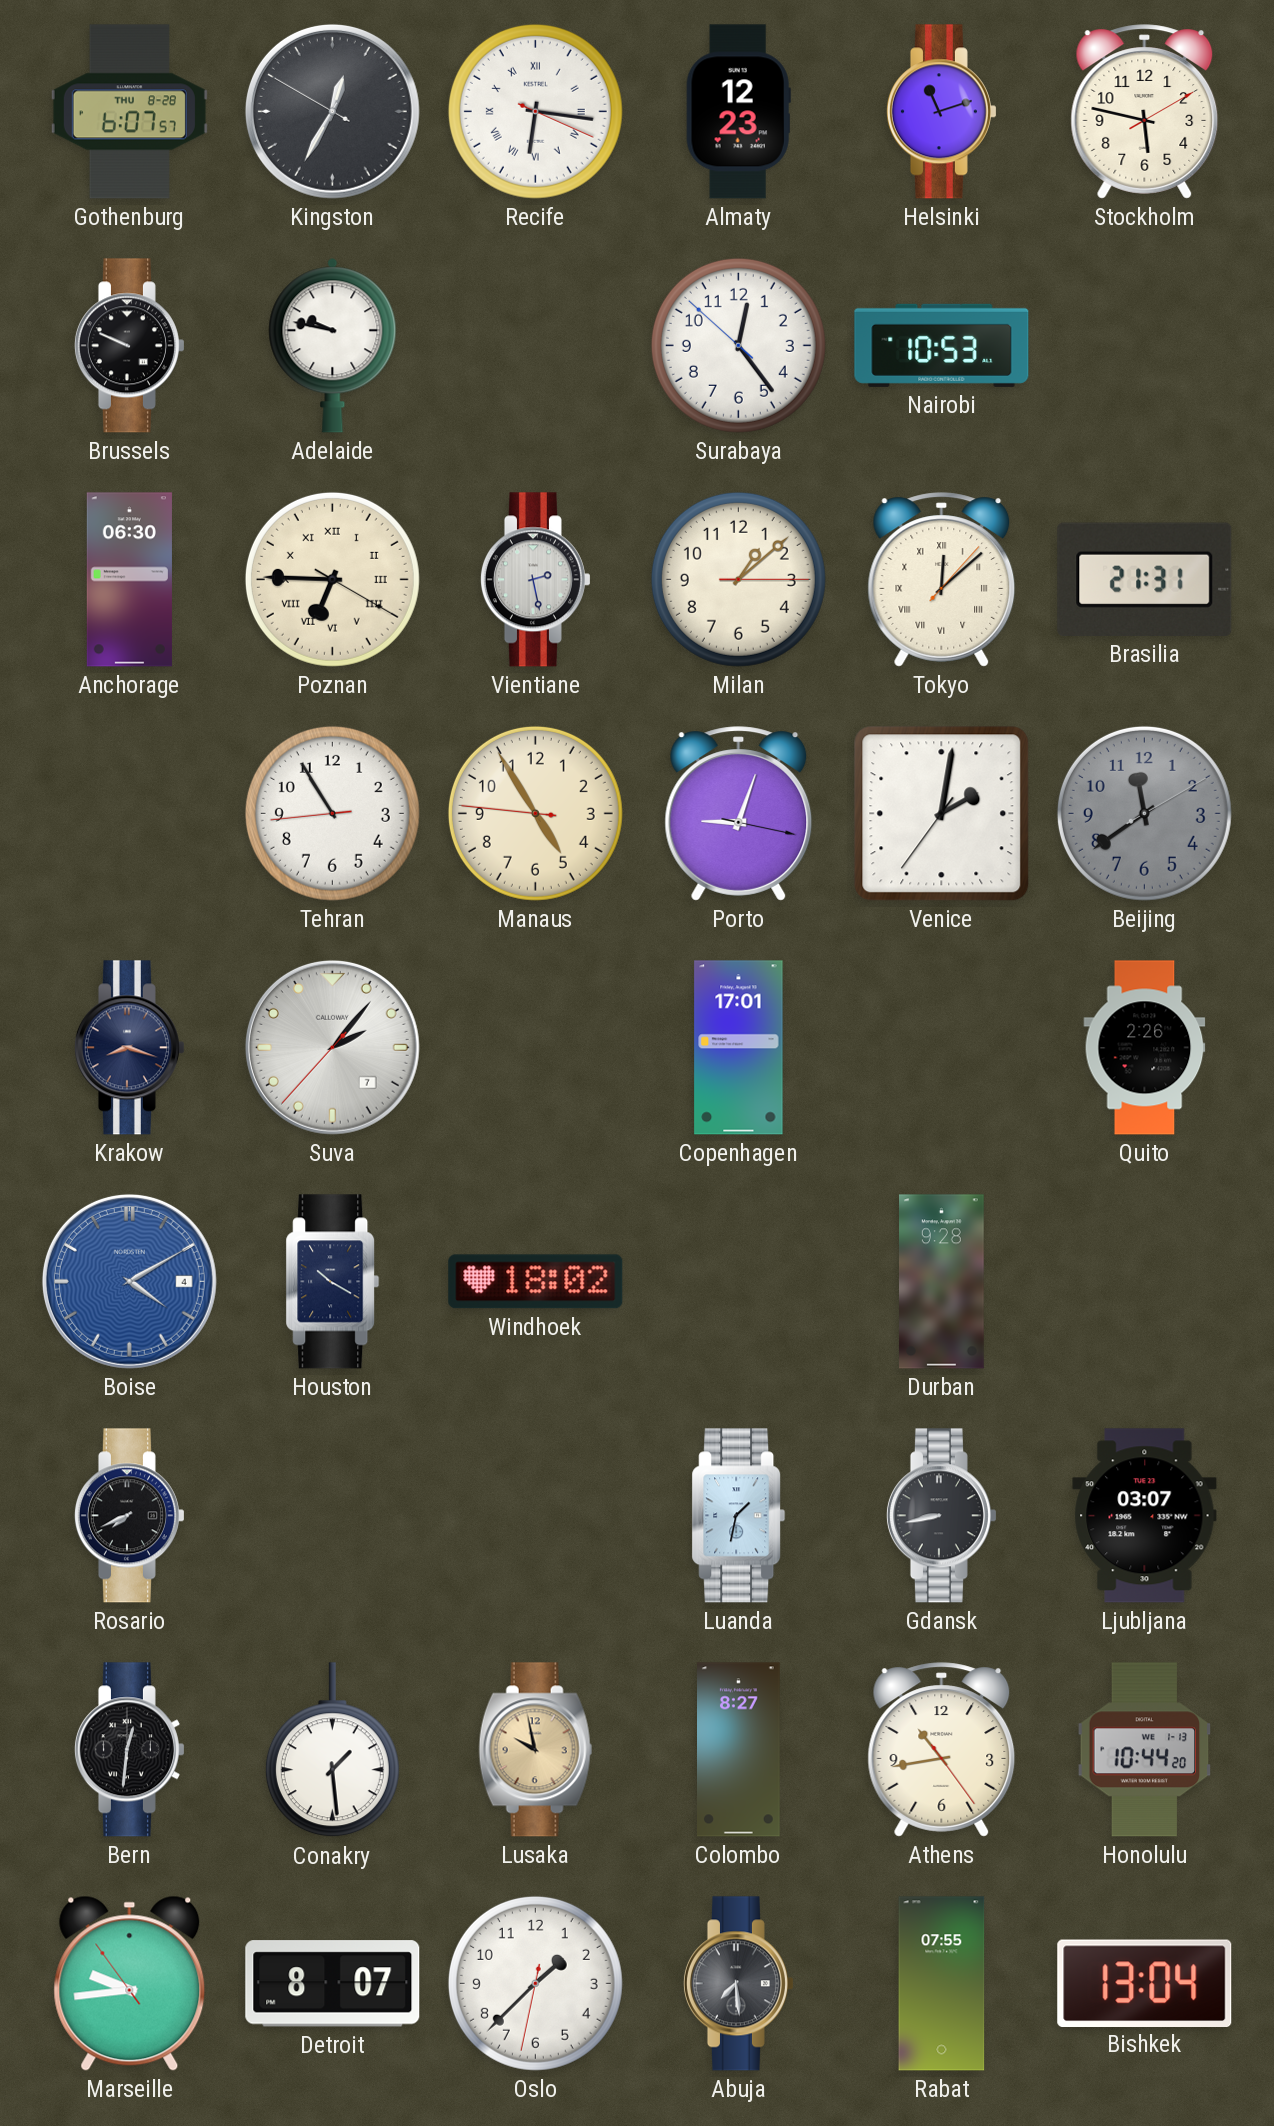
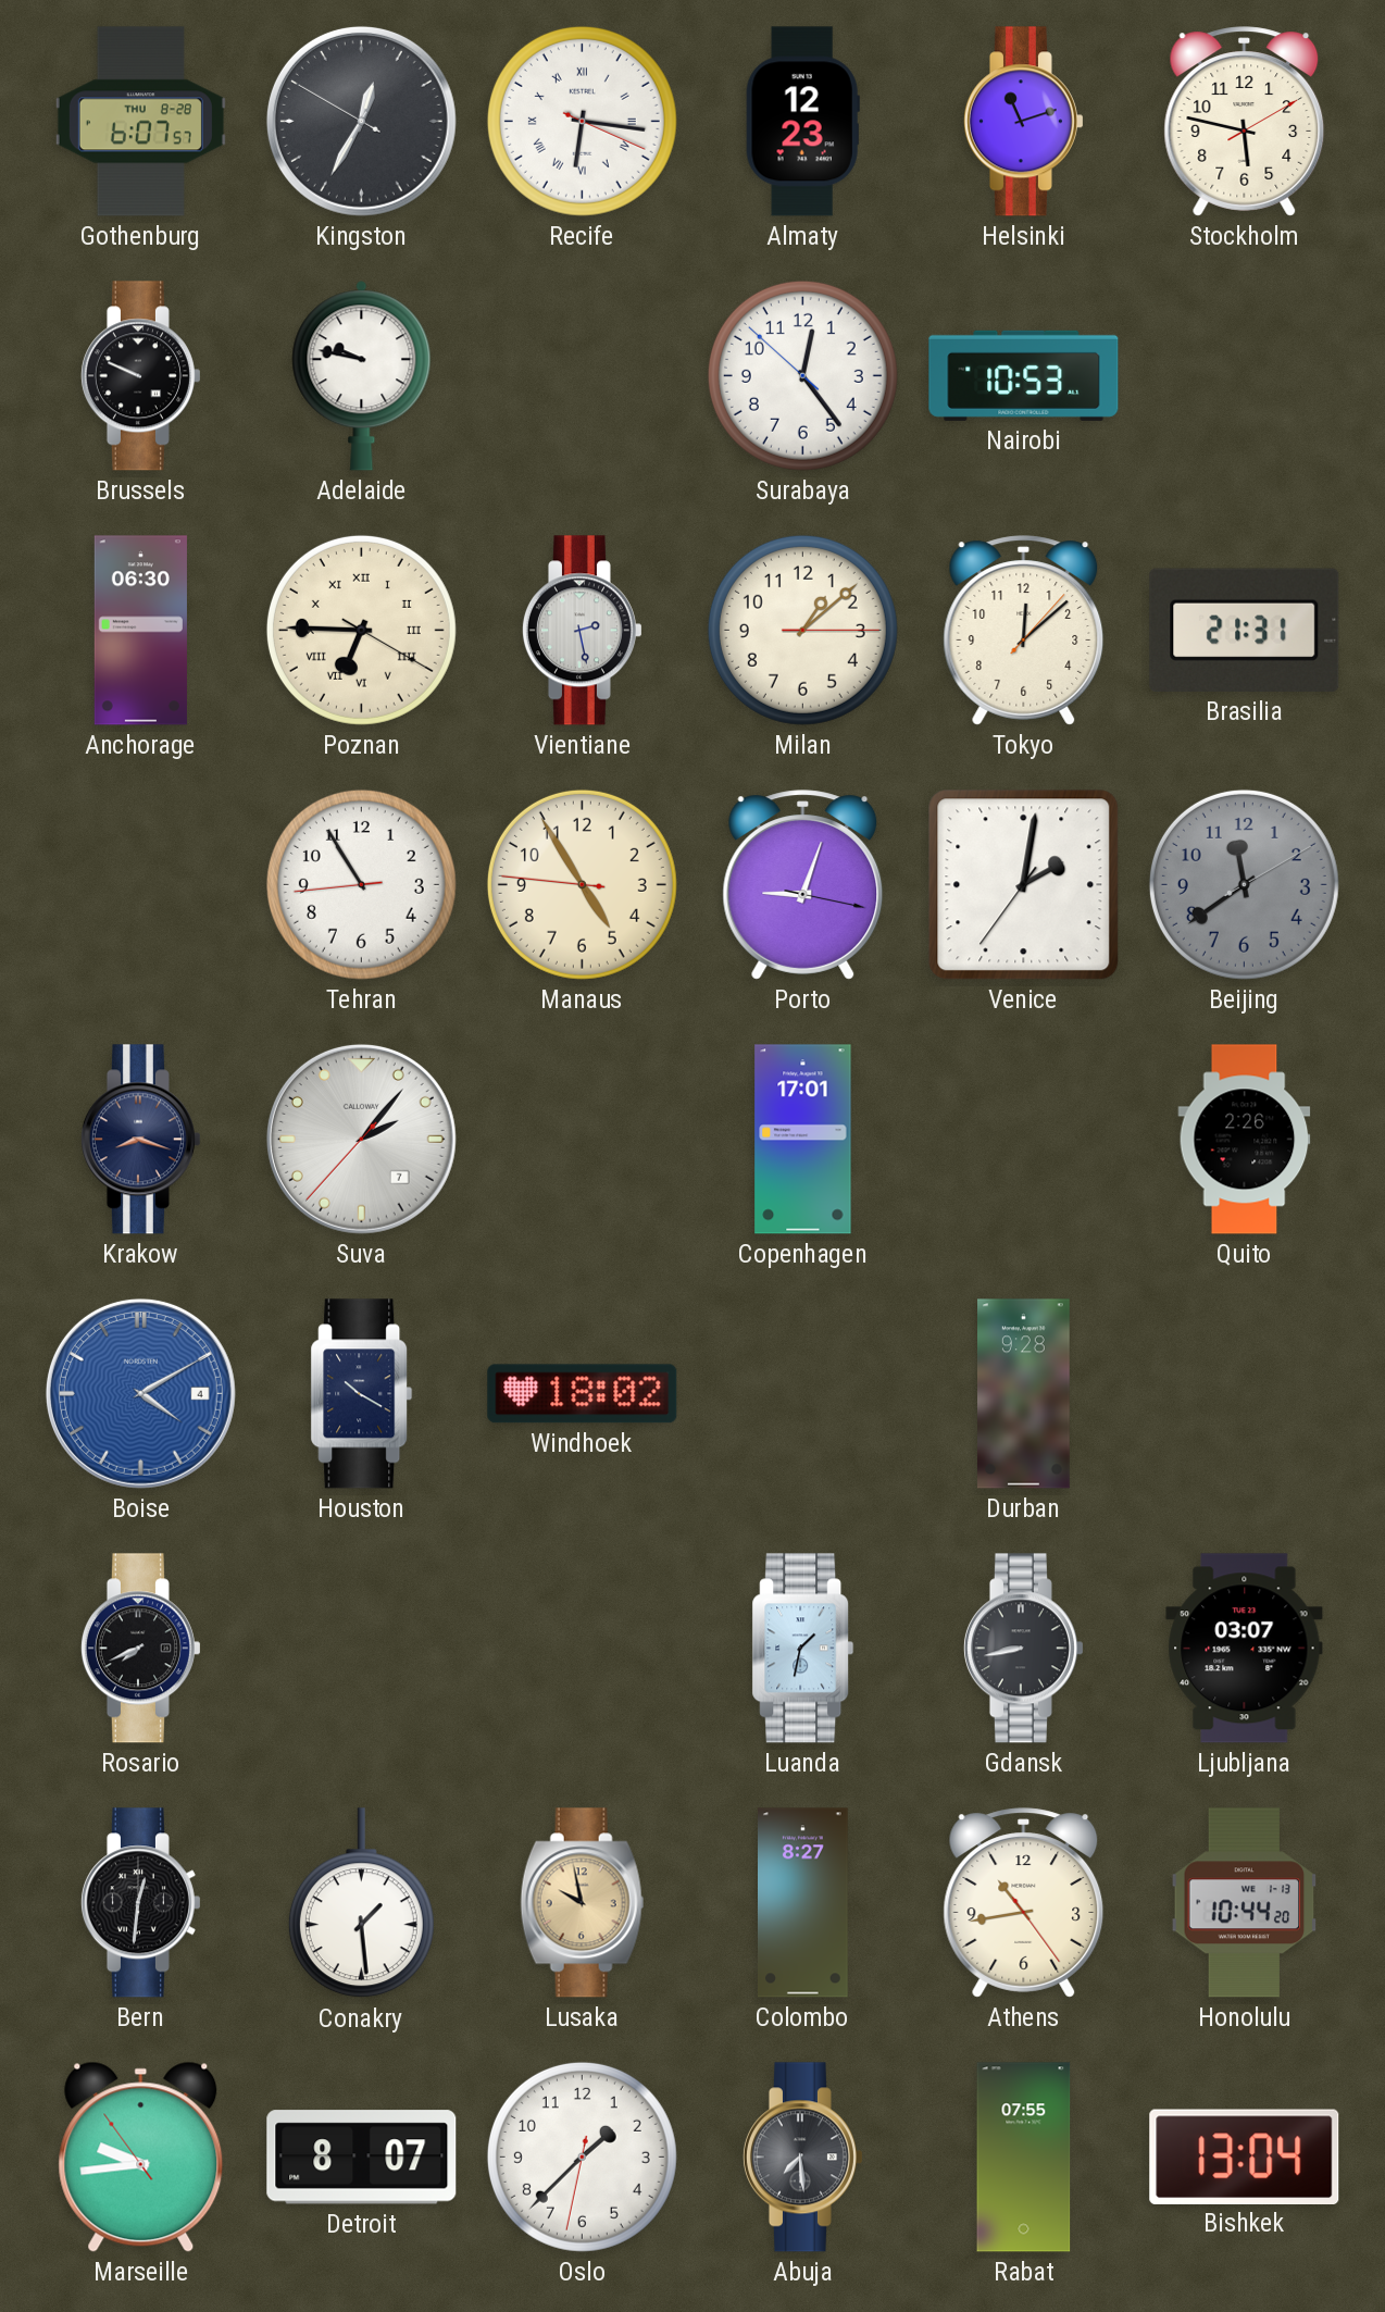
Tokyo numerals: Roman -> Arabic (1024, 631)
